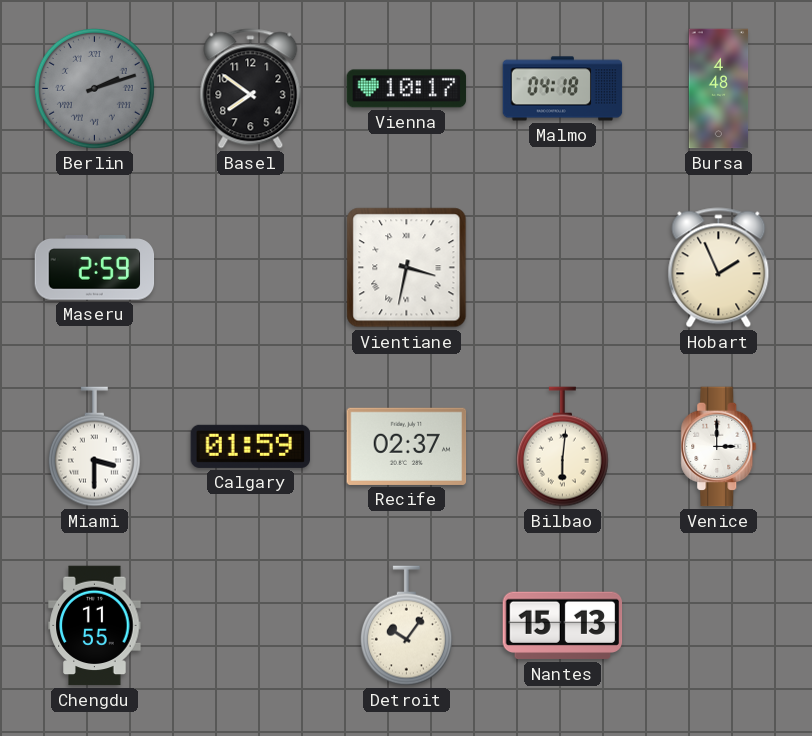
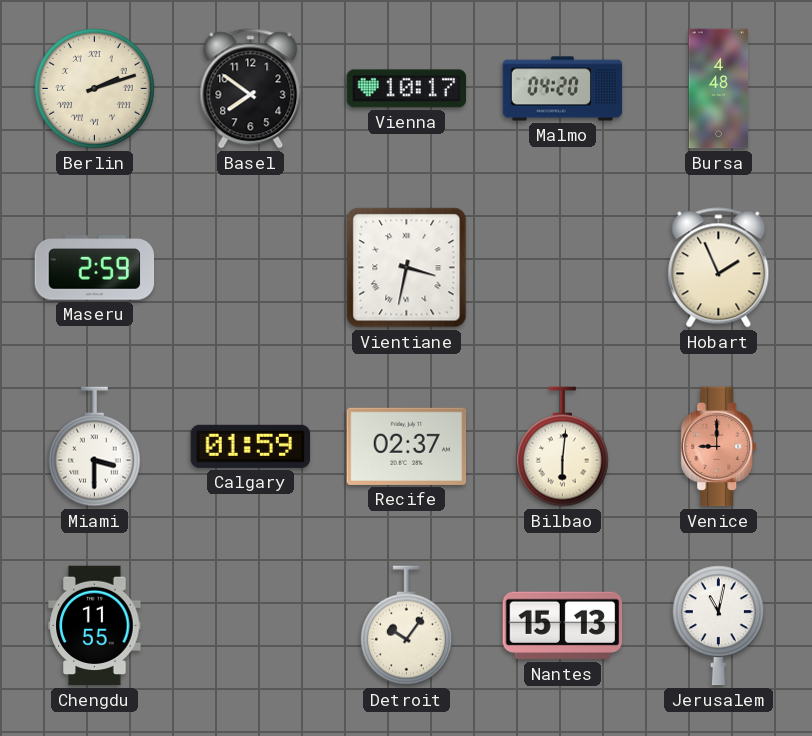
Berlin dial: grey -> cream (94, 88)
Malmo: 04:18 -> 04:20 (563, 89)
Venice: 3:00 -> 9:00 (719, 447)
Venice dial: white -> salmon (719, 447)
Jerusalem: none -> 11:02 (718, 626)
